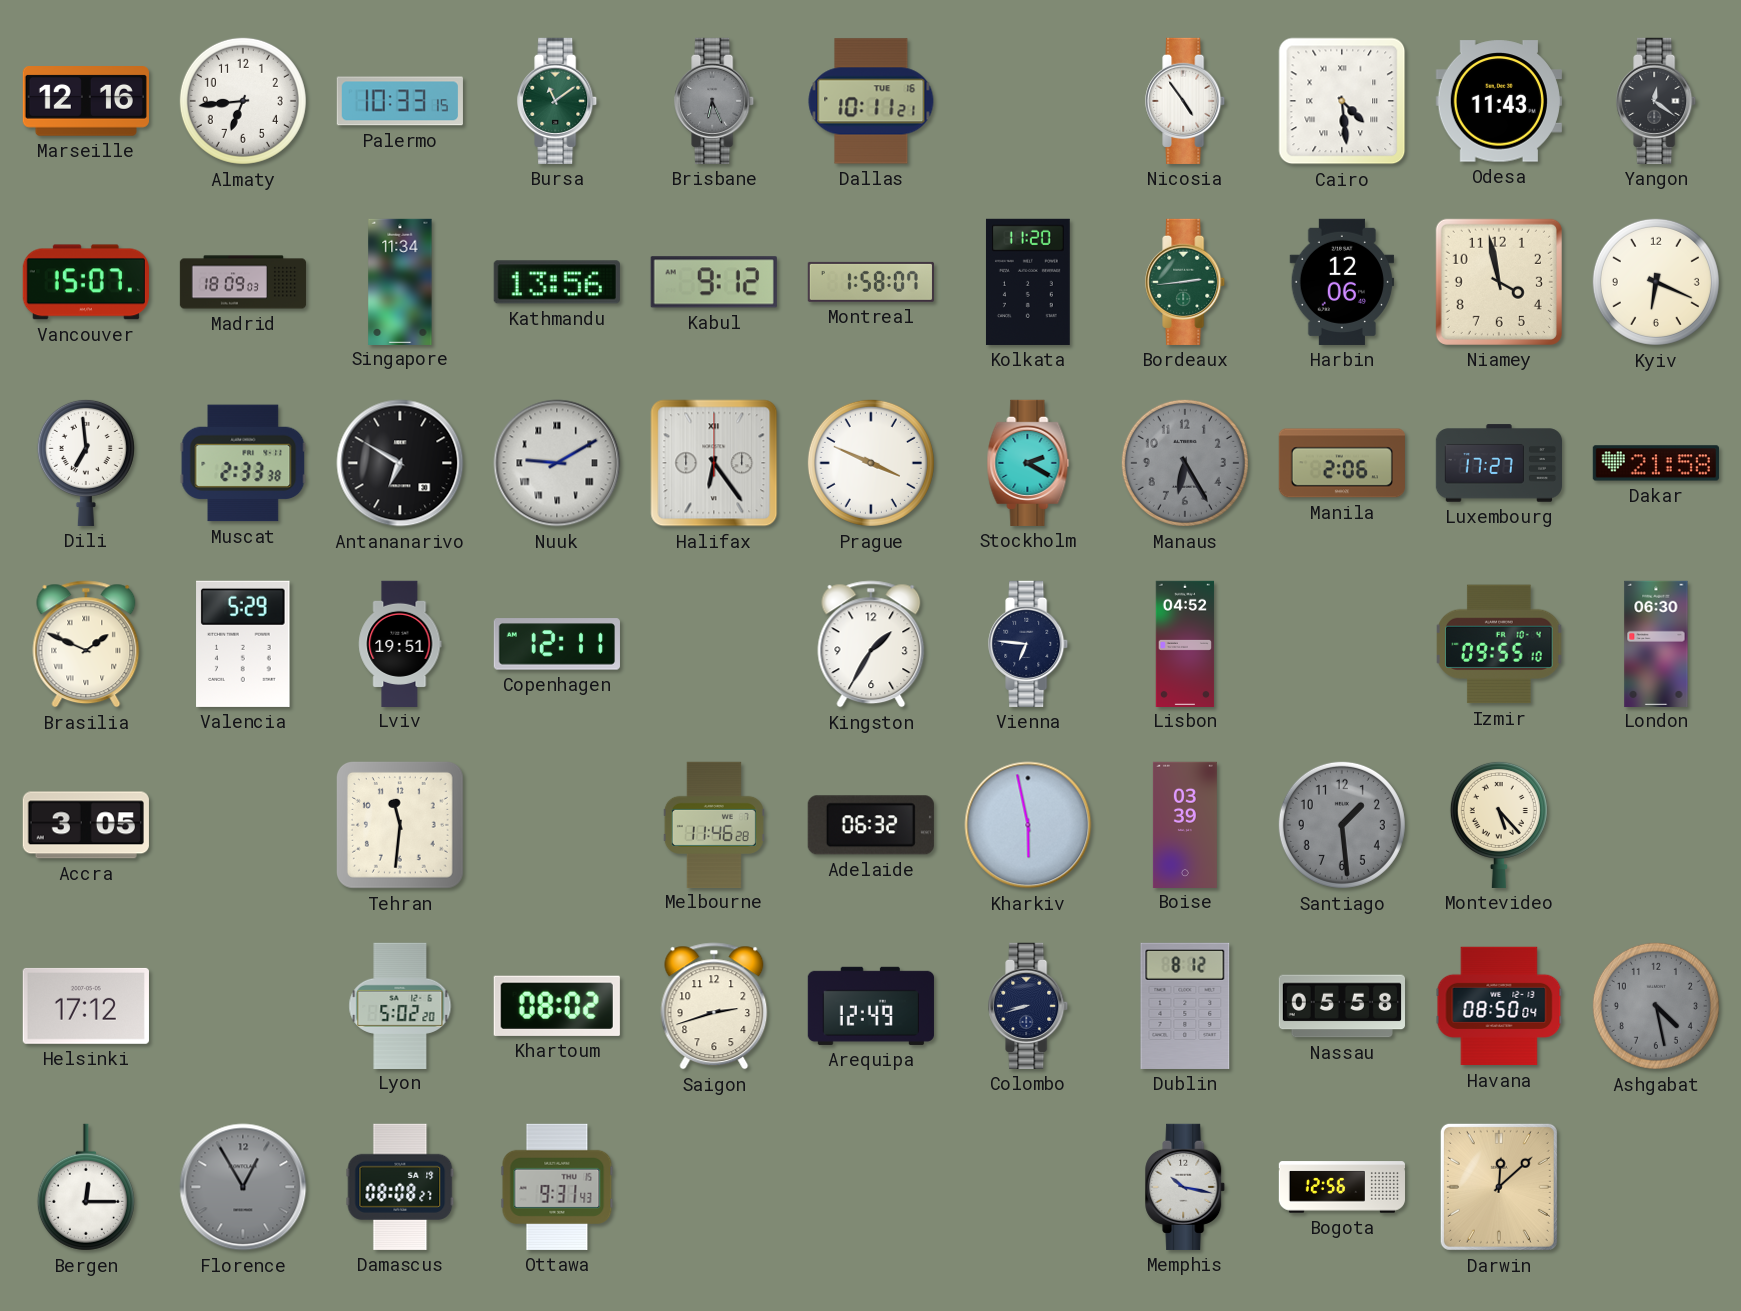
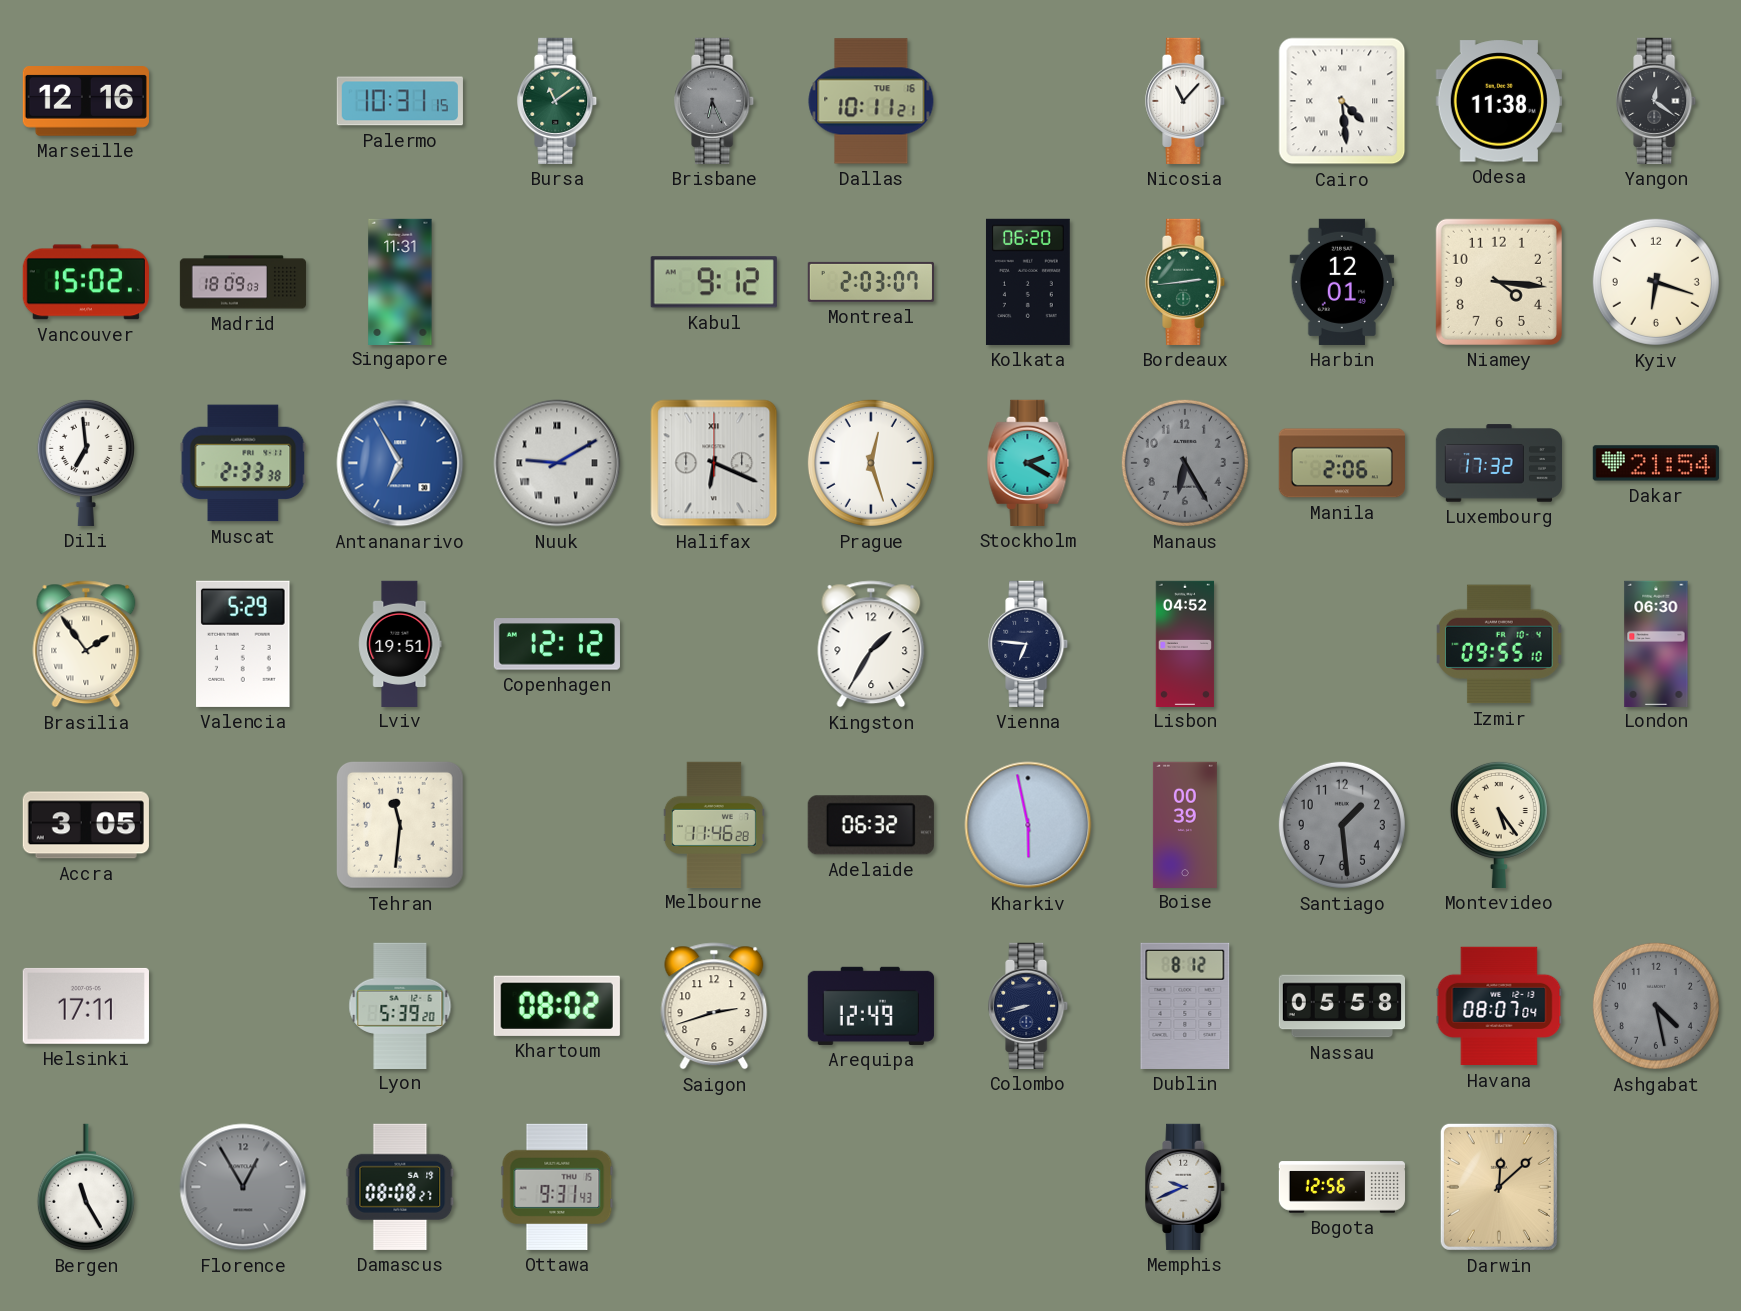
Almaty: 6:44 -> none (243, 101)
Palermo: 10:33 -> 10:31 (400, 101)
Nicosia: 4:54 -> 11:07 (1186, 101)
Odesa: 11:43 -> 11:38 (1499, 101)
Vancouver: 15:07 -> 15:02 (86, 282)
Singapore: 11:34 -> 11:31 (400, 281)
Kathmandu: 13:56 -> none (557, 282)
Montreal: 1:58 -> 2:03 (871, 282)
Kolkata: 11:20 -> 06:20 (1028, 282)
Harbin: 12:06 -> 12:01 (1342, 282)
Niamey: 3:58 -> 4:16 (1499, 282)
Kyiv: 6:19 -> 6:18 (1656, 282)
Antananarivo: 6:50 -> 6:55 (400, 463)
Antananarivo dial: black -> blue (400, 463)
Halifax: 6:24 -> 6:19 (714, 463)
Prague: 3:49 -> 12:27 (871, 463)
Luxembourg: 17:27 -> 17:32 (1498, 463)
Dakar: 21:58 -> 21:54 (1656, 463)
Brasilia: 1:49 -> 1:54 (86, 644)
Copenhagen: 12:11 -> 12:12 (557, 644)
Boise: 03:39 -> 00:39 (1185, 824)
Montevideo: 5:23 -> 5:24 (1499, 824)
Helsinki: 17:12 -> 17:11 (86, 1006)
Lyon: 5:02 -> 5:39 (400, 1005)
Havana: 08:50 -> 08:07 (1499, 1006)
Bergen: 12:15 -> 11:25 (86, 1187)
Memphis: 10:17 -> 9:41 (1186, 1187)
